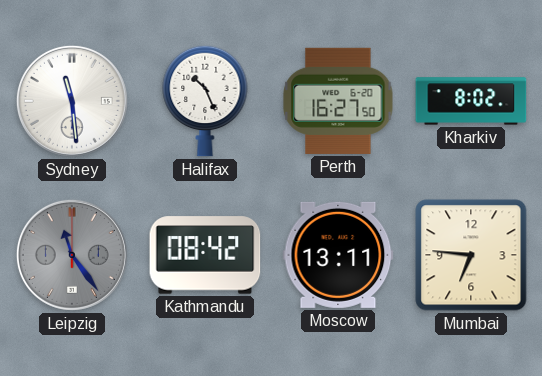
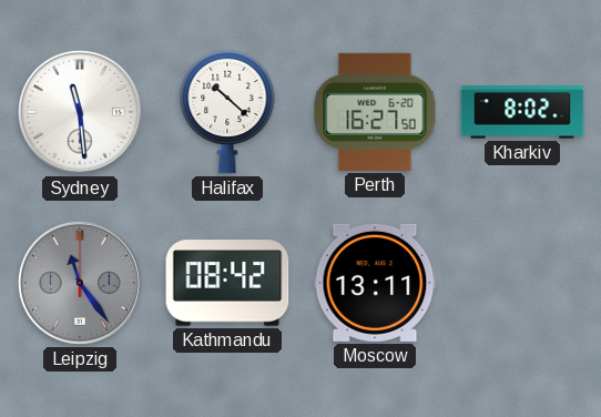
Halifax: 10:26 -> 10:22 (227, 112)
Mumbai: 6:46 -> none (471, 255)
